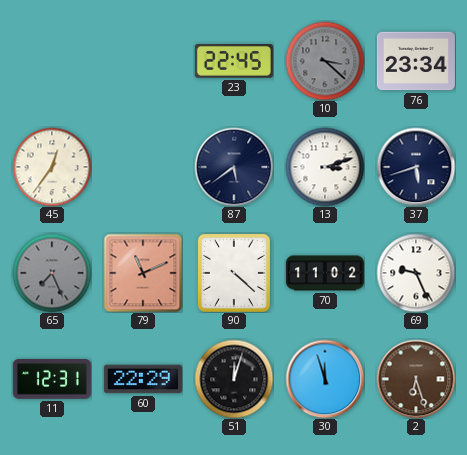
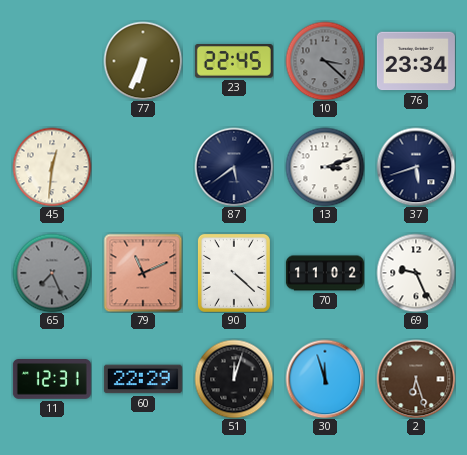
77: none -> 6:34 (143, 61)
45: 12:36 -> 12:31 (52, 167)
